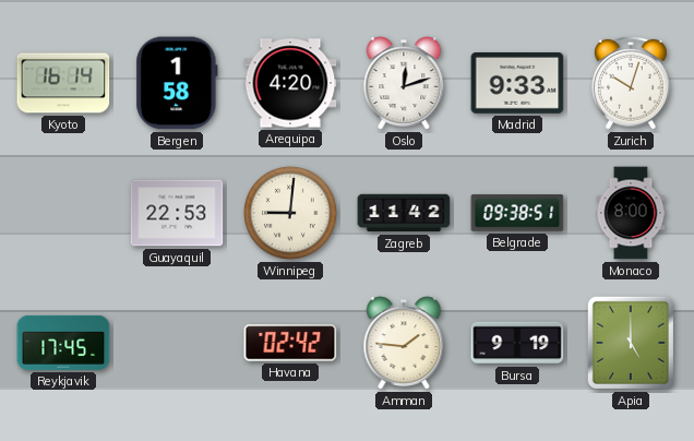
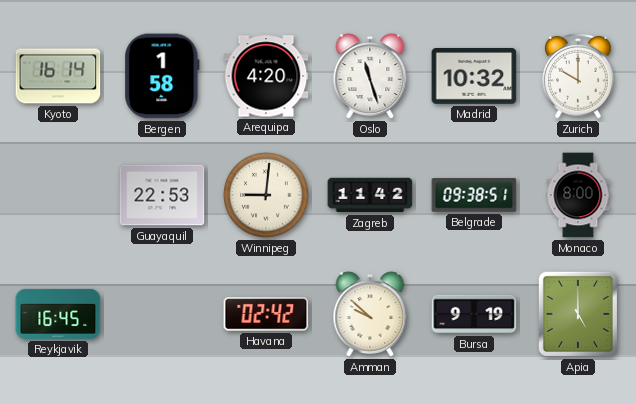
Oslo: 12:12 -> 11:27 (370, 76)
Madrid: 9:33 -> 10:32 (474, 76)
Zurich: 10:03 -> 10:00 (579, 76)
Reykjavik: 17:45 -> 16:45 (58, 314)
Amman: 1:46 -> 9:52 (370, 314)
